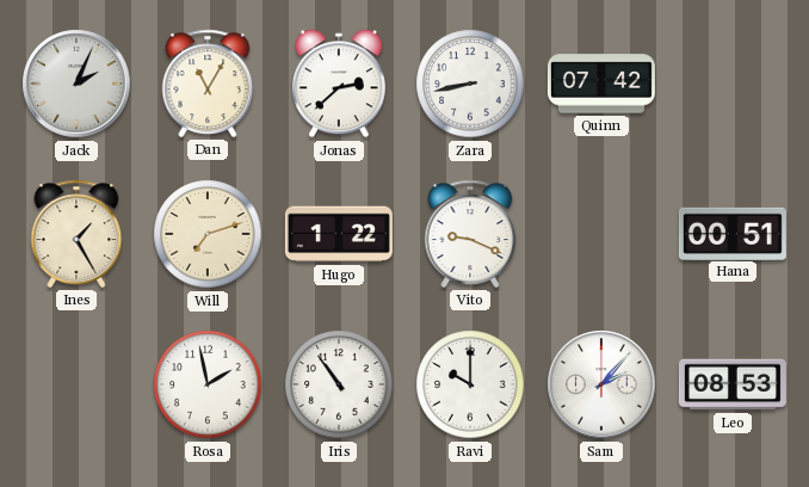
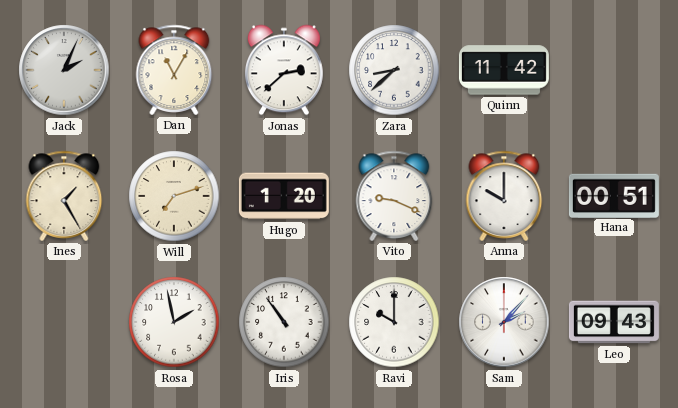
Zara: 8:43 -> 8:38 (394, 70)
Quinn: 07:42 -> 11:42 (504, 70)
Hugo: 1:22 -> 1:20 (284, 196)
Anna: none -> 10:00 (504, 196)
Leo: 08:53 -> 09:43 (614, 322)
